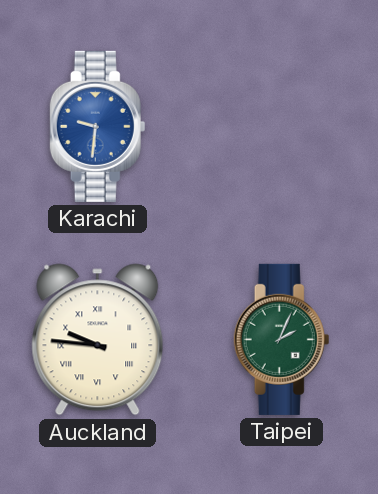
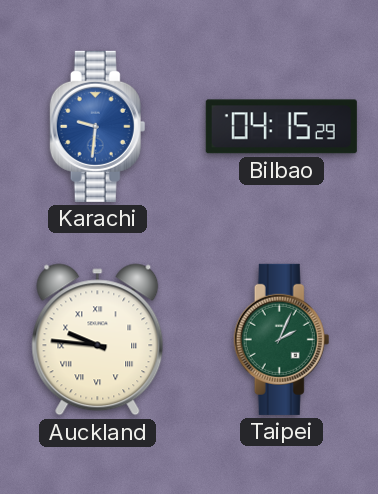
Bilbao: none -> 04:15 (281, 127)
